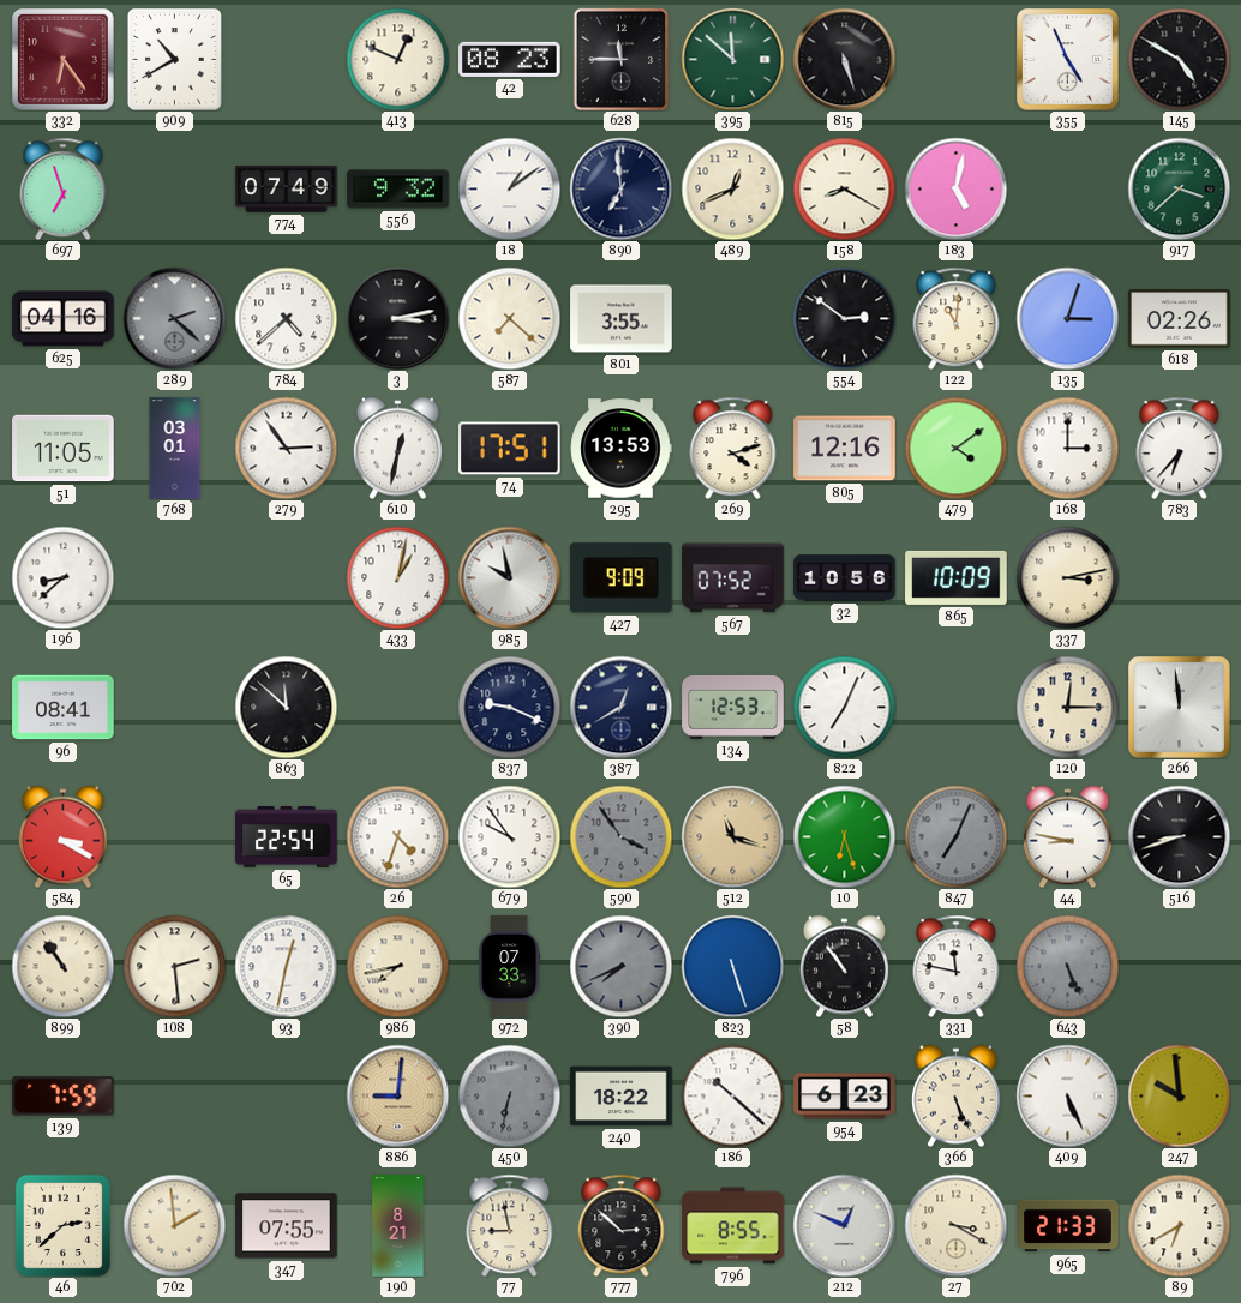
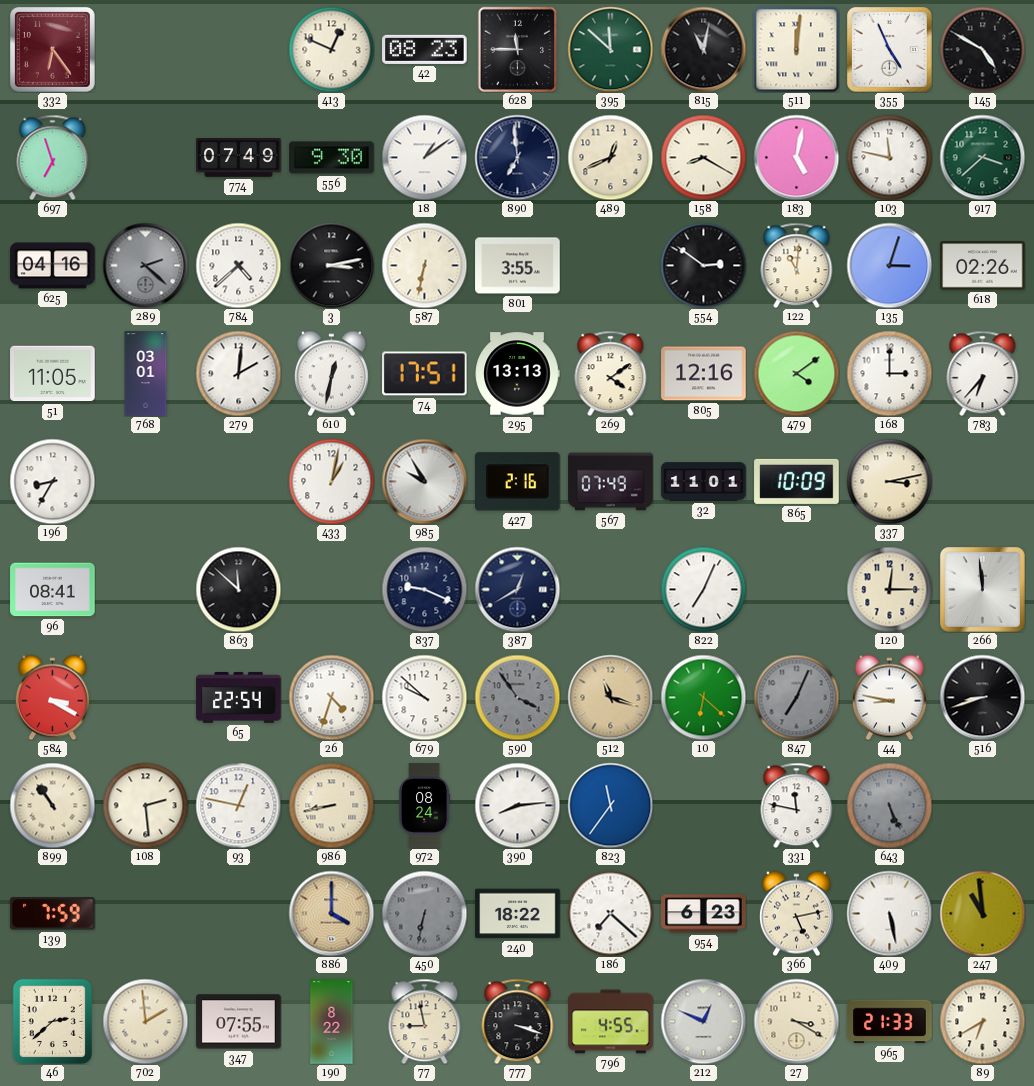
909: 10:40 -> none (175, 60)
815: 5:27 -> 11:02 (703, 49)
511: none -> 12:01 (796, 49)
556: 9:32 -> 9:30 (332, 158)
103: none -> 11:47 (889, 157)
587: 7:22 -> 6:32 (424, 265)
279: 2:54 -> 2:01 (238, 373)
295: 13:53 -> 13:13 (517, 374)
269: 4:12 -> 4:09 (611, 373)
196: 8:38 -> 8:35 (52, 481)
985: 9:58 -> 9:55 (424, 481)
427: 9:09 -> 2:16 (518, 482)
567: 07:52 -> 07:49 (611, 482)
32: 10:56 -> 11:01 (704, 482)
134: 12:53 -> none (733, 707)
679: 9:54 -> 9:52 (424, 697)
10: 6:27 -> 6:22 (703, 697)
93: 12:32 -> 12:47 (238, 805)
986: 7:43 -> 8:43 (331, 805)
972: 07:33 -> 08:24 (425, 806)
390: 7:41 -> 8:14 (517, 805)
390 dial: grey -> white (517, 805)
823: 5:27 -> 11:36 (610, 805)
58: 10:54 -> none (844, 966)
886: 9:01 -> 4:00 (331, 913)
186: 10:22 -> 7:22 (610, 913)
366: 5:26 -> 5:13 (796, 913)
409: 5:26 -> 5:28 (889, 913)
247: 9:59 -> 10:59 (982, 913)
190: 8:21 -> 8:22 (332, 1022)
777: 2:52 -> 3:18 (518, 1021)
796: 8:55 -> 4:55 (611, 1022)
